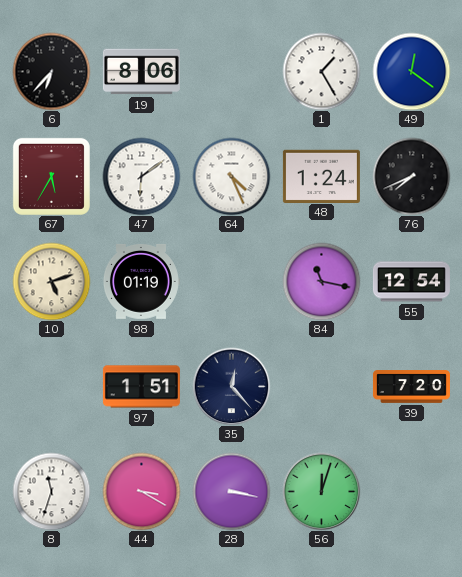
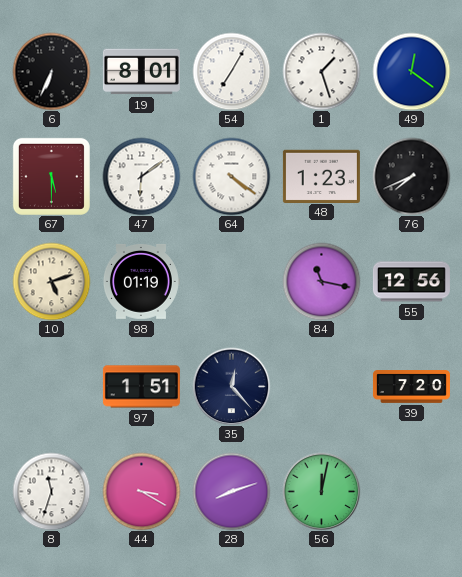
6: 6:37 -> 6:34 (51, 71)
19: 8:06 -> 8:01 (141, 72)
54: none -> 7:05 (231, 71)
1: 1:25 -> 1:27 (321, 71)
67: 5:35 -> 5:30 (51, 176)
64: 4:26 -> 4:21 (231, 176)
48: 1:24 -> 1:23 (321, 176)
55: 12:54 -> 12:56 (411, 282)
28: 3:17 -> 8:12 (231, 491)
56: 12:03 -> 12:02 (321, 491)
